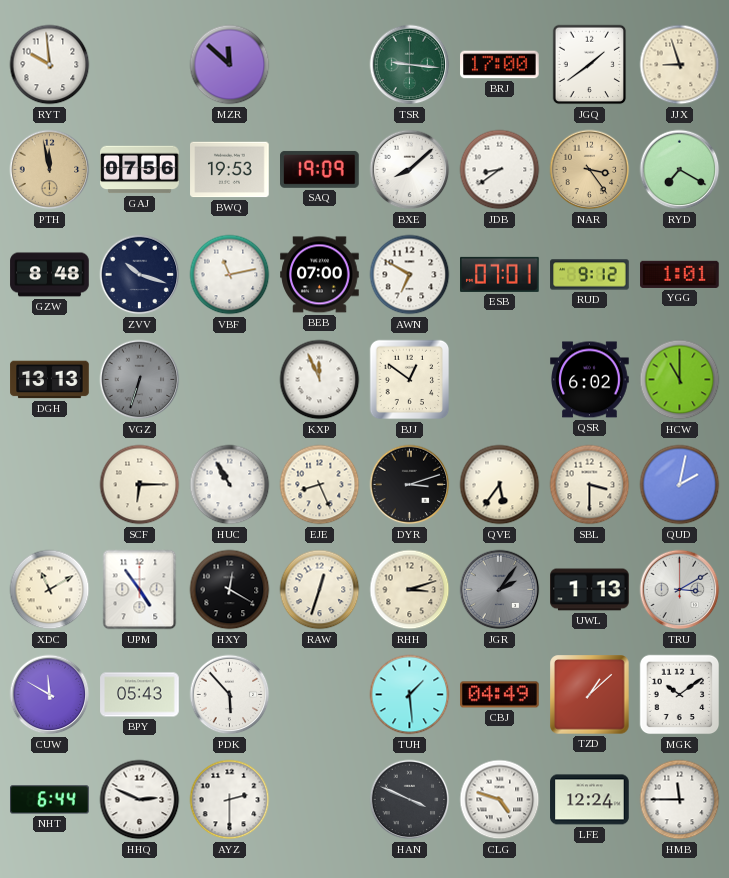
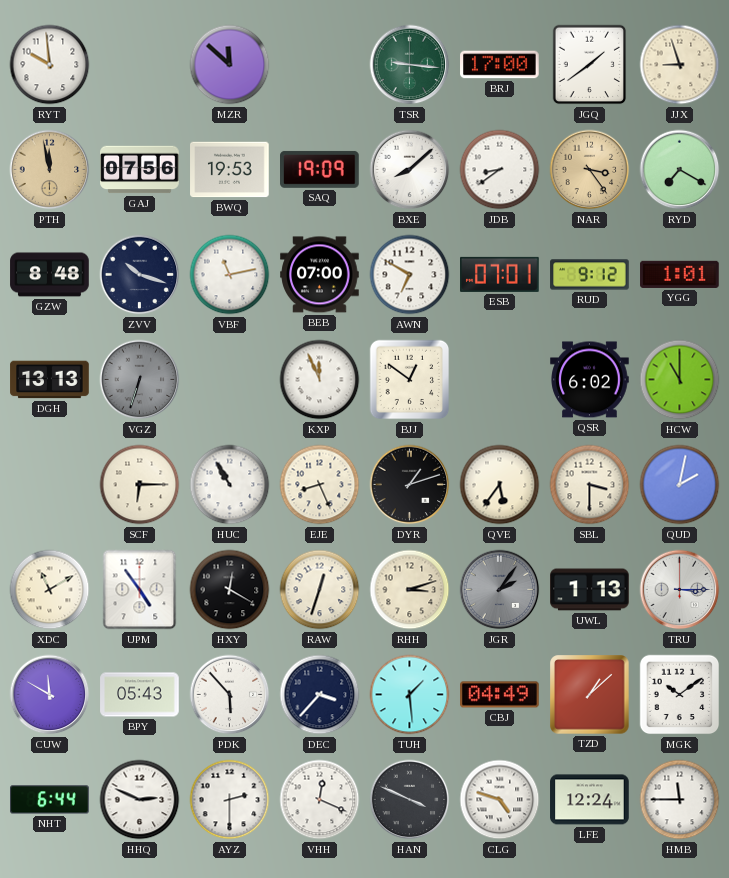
DYR: 3:12 -> 1:12 (410, 485)
TRU: 3:10 -> 3:15 (680, 590)
DEC: none -> 3:37 (320, 695)
VHH: none -> 12:19 (320, 800)
